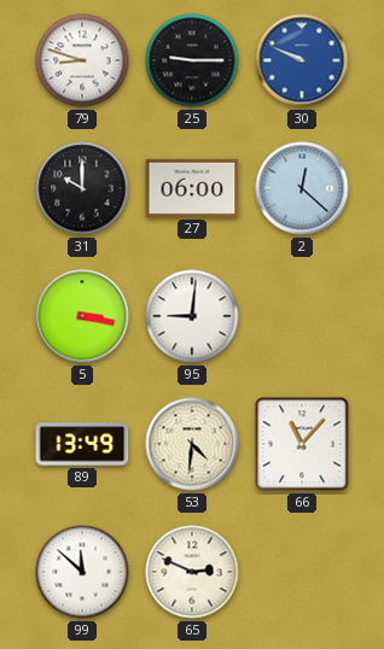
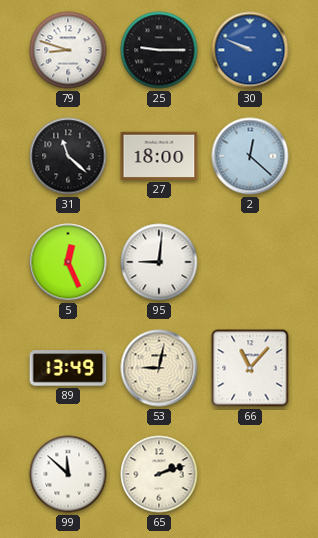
31: 10:00 -> 11:22 (68, 156)
27: 06:00 -> 18:00 (159, 156)
5: 3:17 -> 12:26 (68, 262)
53: 4:31 -> 9:02 (159, 368)
65: 2:49 -> 2:12 (159, 474)
